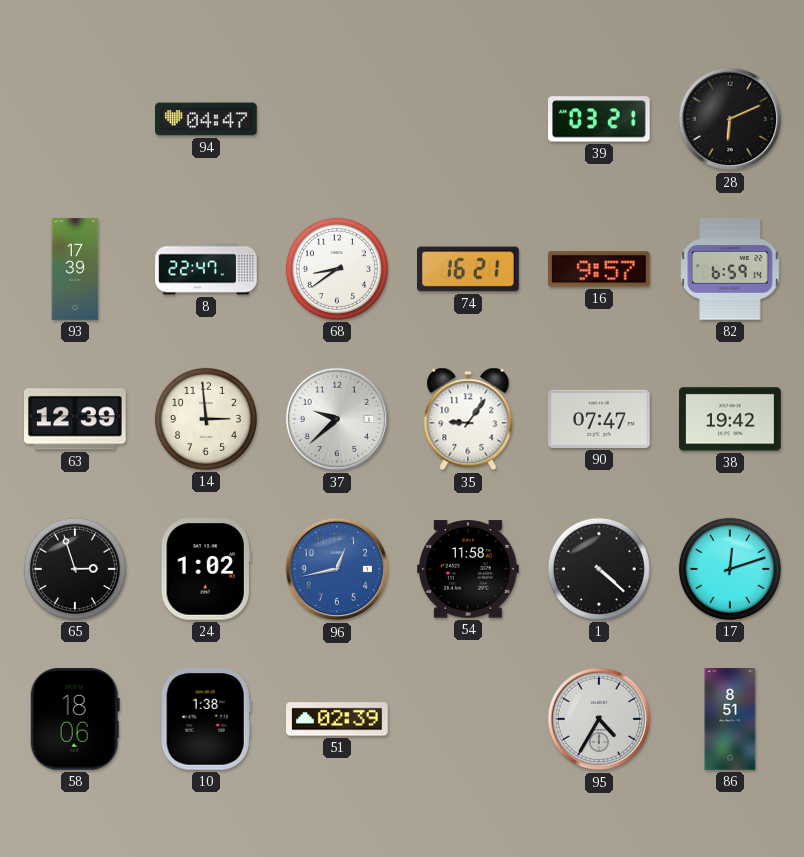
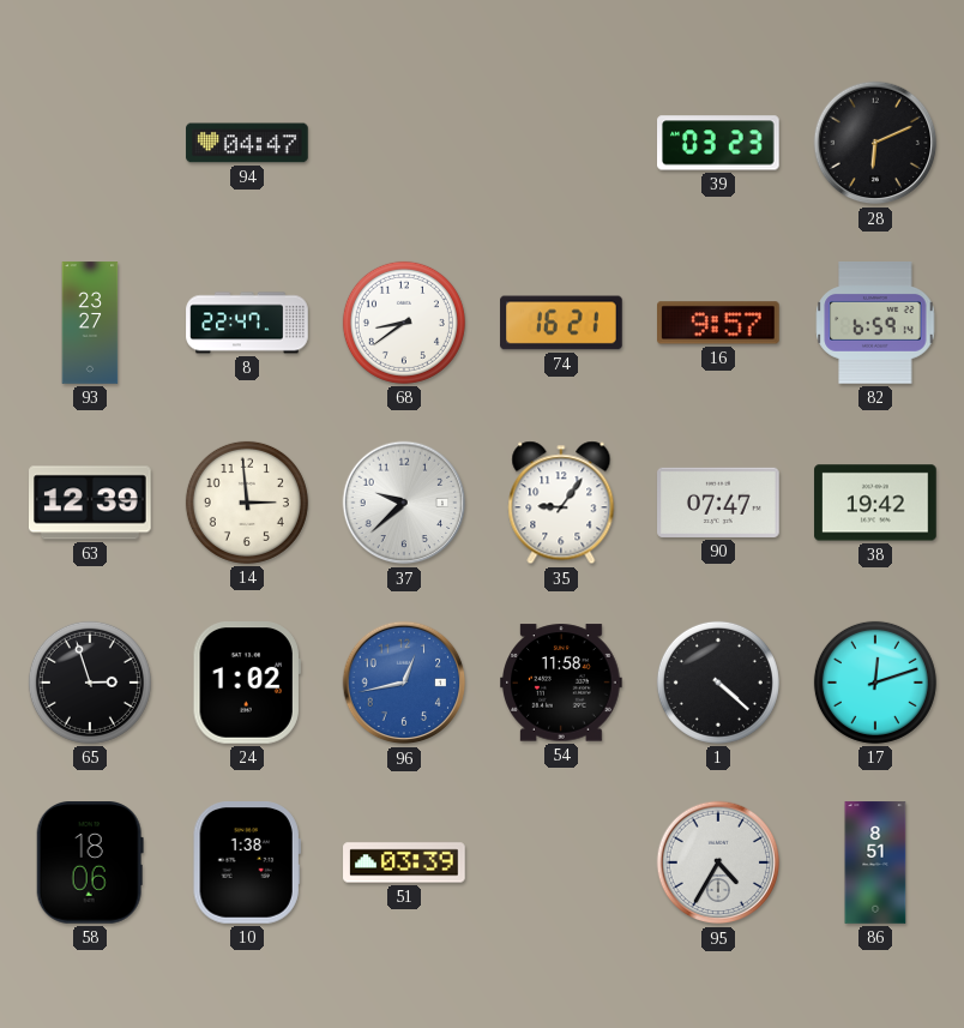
39: 03:21 -> 03:23 (719, 143)
93: 17:39 -> 23:27 (90, 323)
51: 02:39 -> 03:39 (404, 862)
